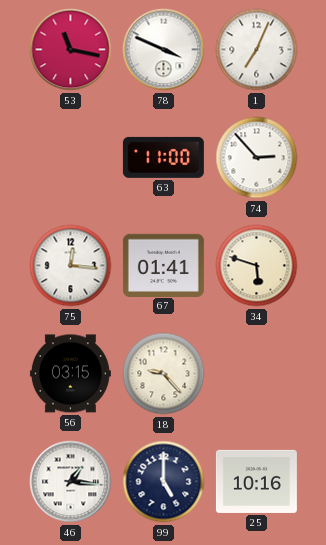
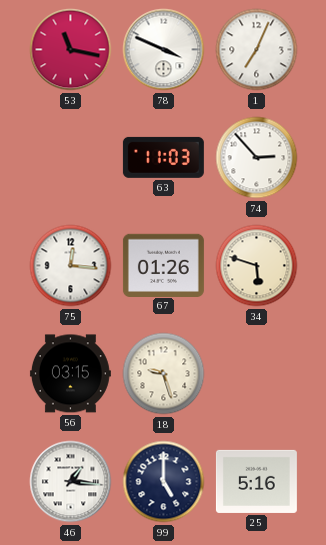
63: 11:00 -> 11:03 (163, 157)
67: 01:41 -> 01:26 (163, 265)
18: 9:23 -> 9:27 (164, 374)
25: 10:16 -> 5:16 (256, 481)
